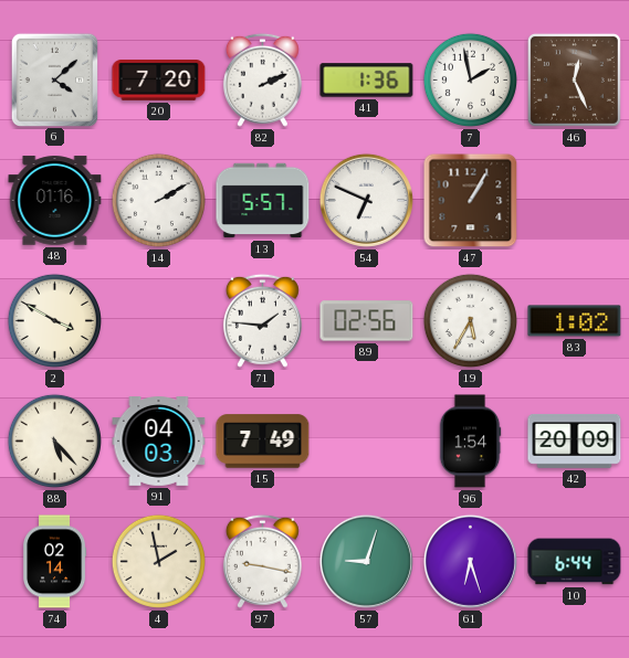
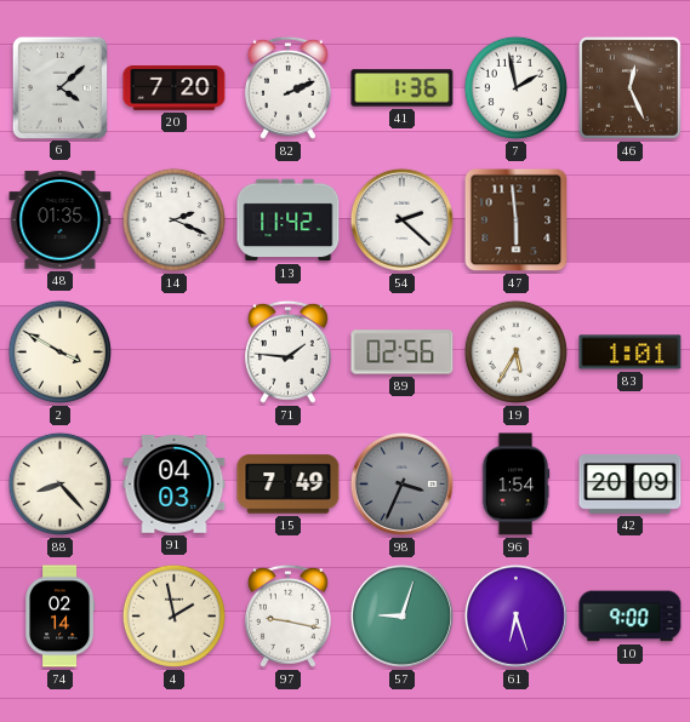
48: 01:16 -> 01:35 (61, 220)
14: 2:10 -> 2:19 (173, 219)
13: 5:57 -> 11:42 (289, 220)
54: 6:49 -> 2:22 (401, 219)
47: 1:05 -> 5:59 (517, 220)
83: 1:02 -> 1:01 (631, 353)
88: 5:23 -> 8:23 (59, 483)
98: none -> 3:34 (401, 483)
10: 6:44 -> 9:00 (631, 617)
